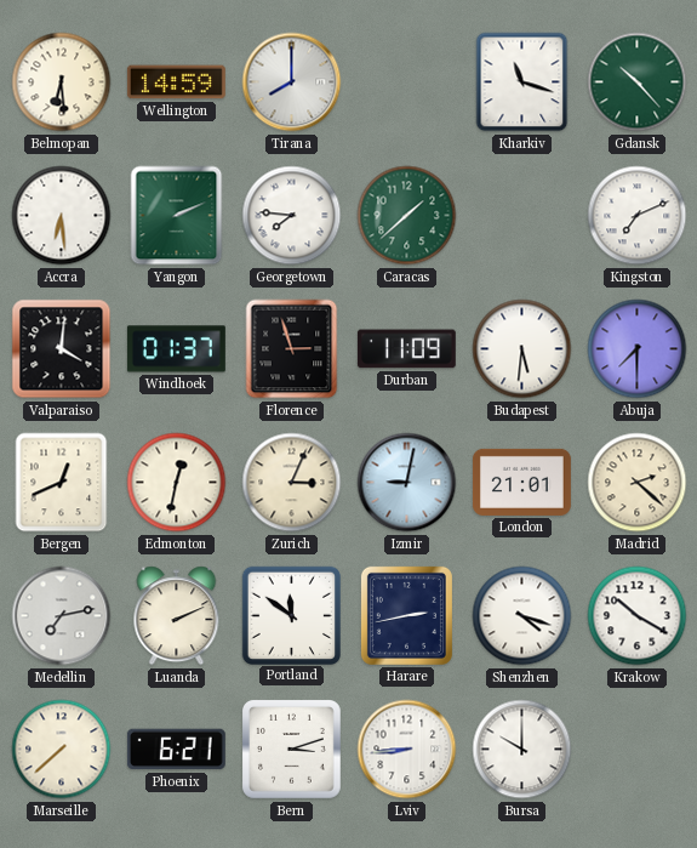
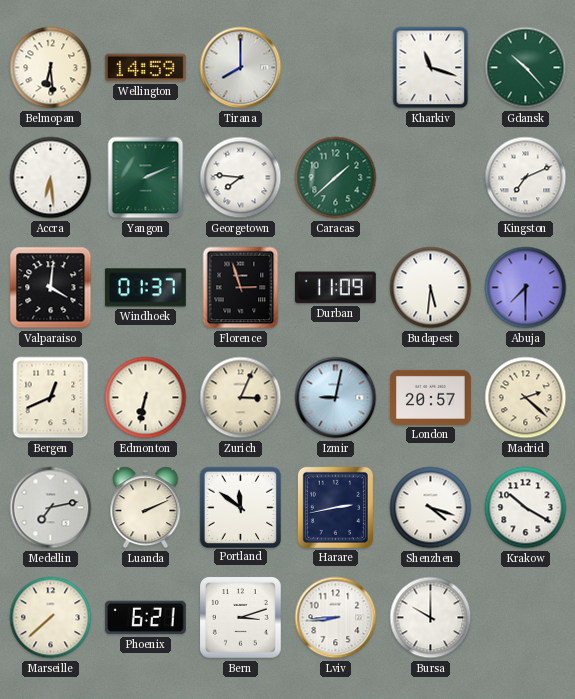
Edmonton: 12:32 -> 6:32 (146, 398)
London: 21:01 -> 20:57 (430, 397)
